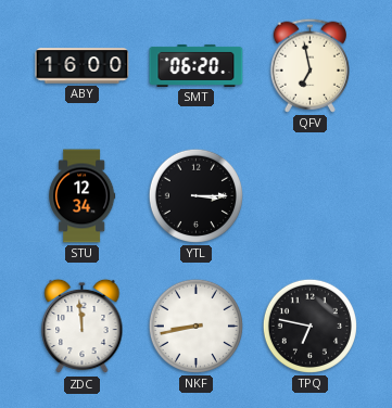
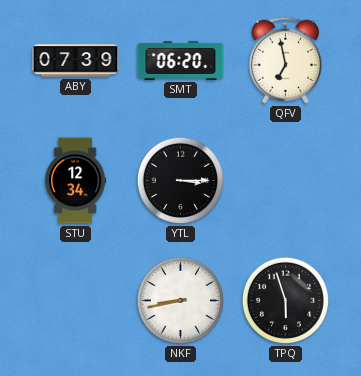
ABY: 16:00 -> 07:39 (76, 61)
ZDC: 11:59 -> none (83, 327)
TPQ: 6:47 -> 5:57 (285, 300)
